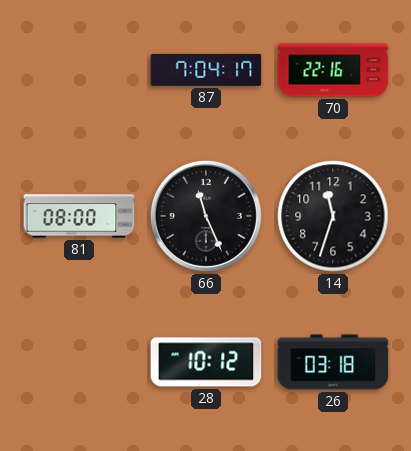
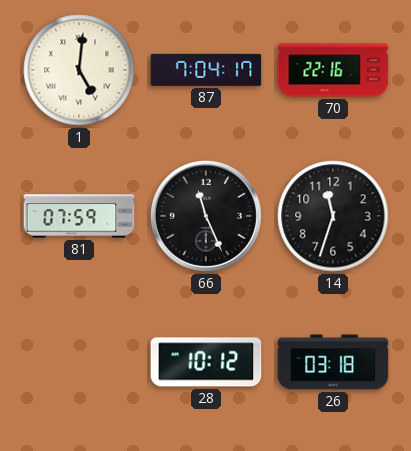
1: none -> 5:01 (79, 70)
81: 08:00 -> 07:59 (79, 216)
